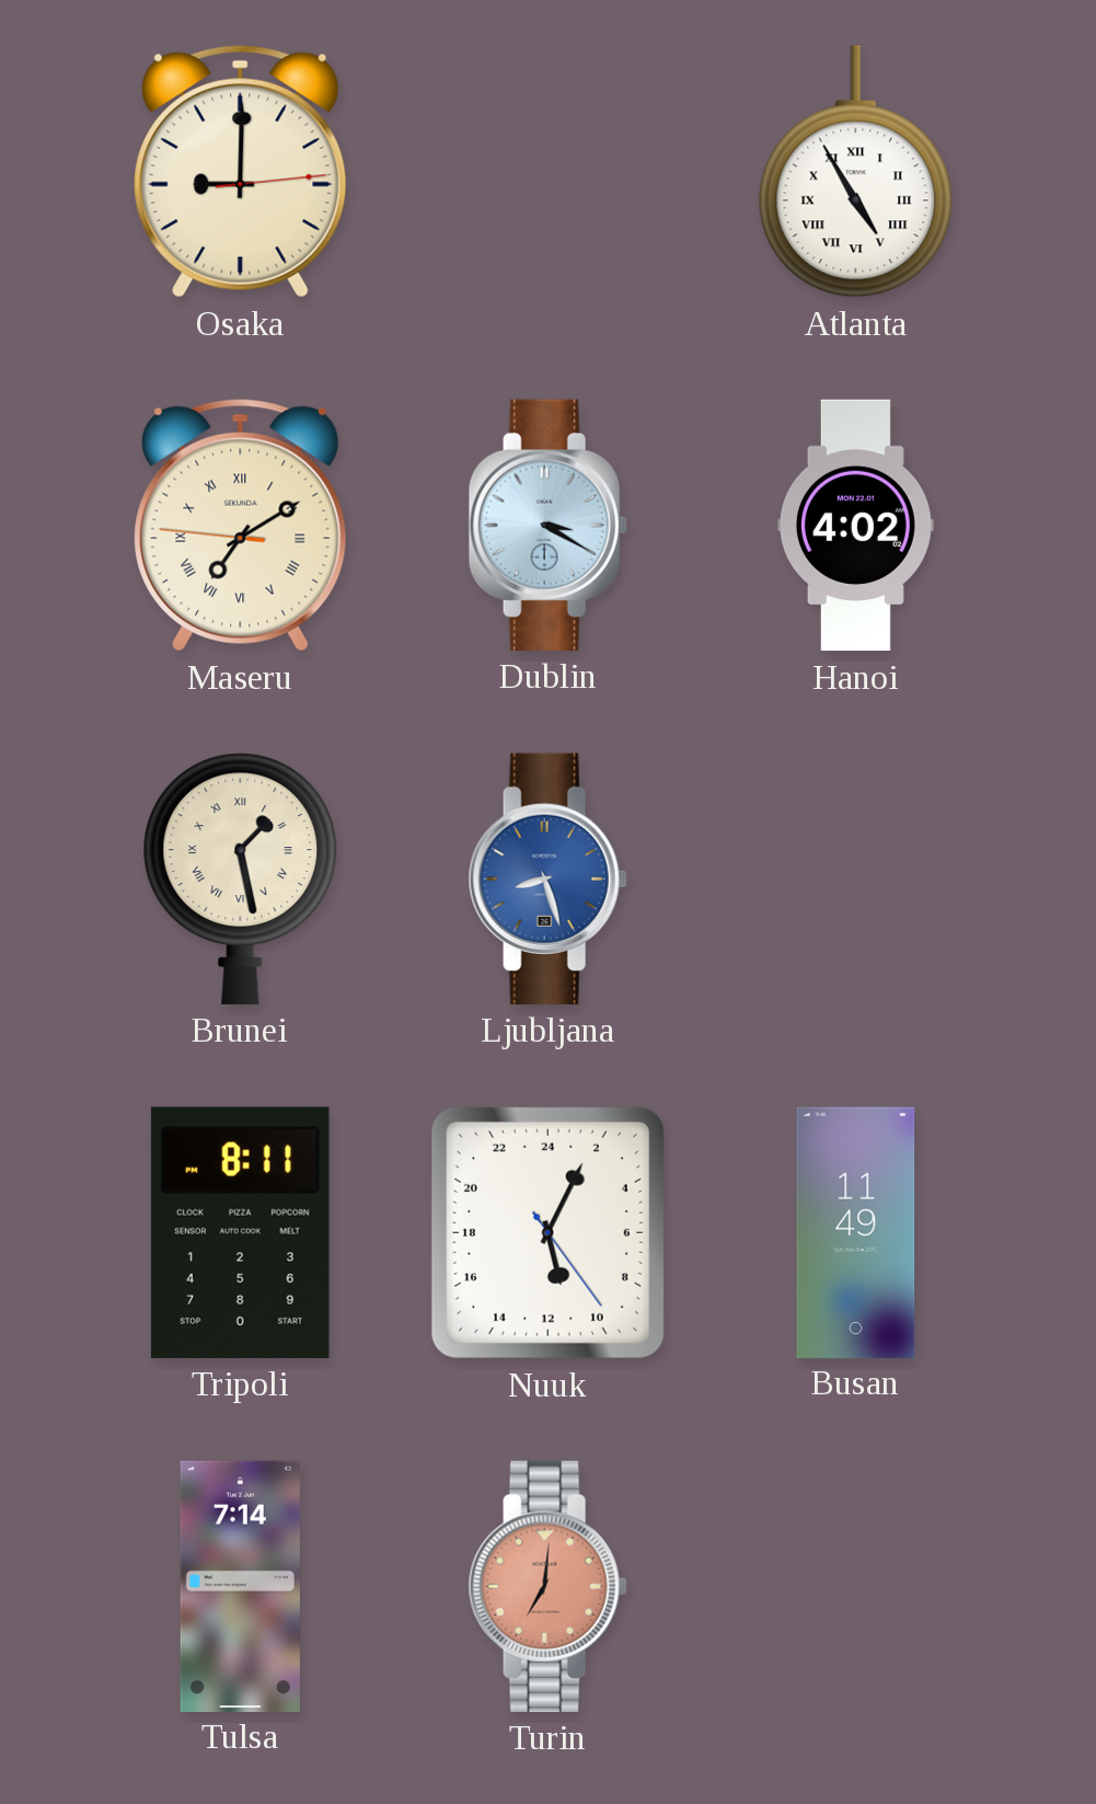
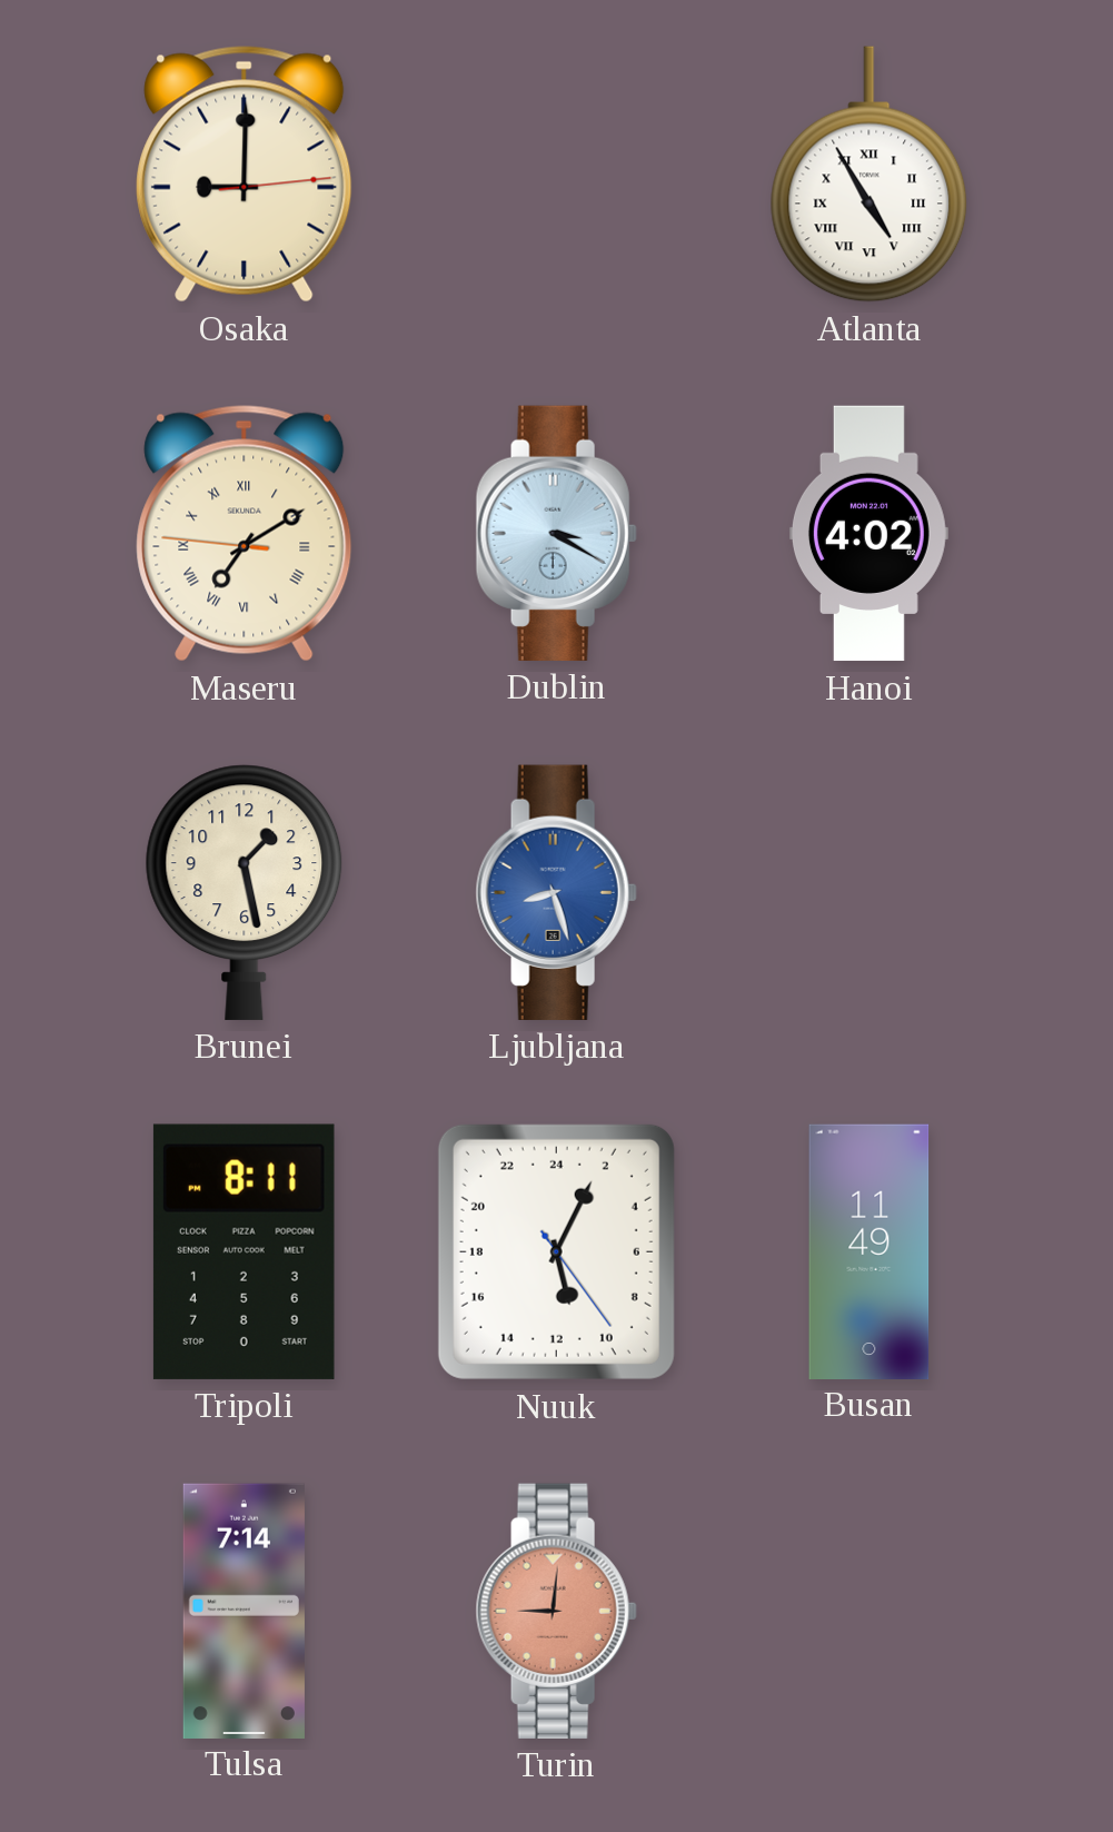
Brunei numerals: Roman -> Arabic (245, 892)
Turin: 7:01 -> 9:01 (556, 1611)
